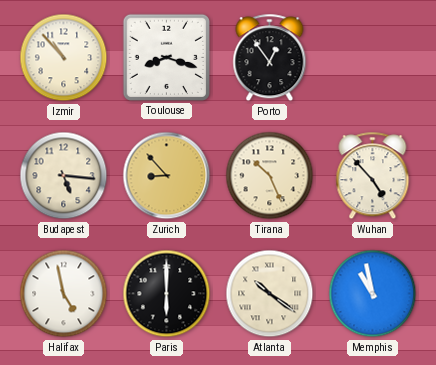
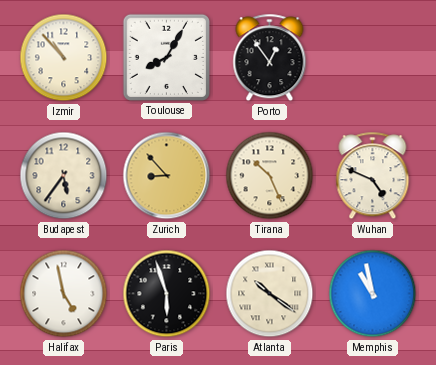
Toulouse: 8:18 -> 8:05 (166, 57)
Budapest: 5:16 -> 5:36 (64, 176)
Wuhan: 4:53 -> 4:49 (373, 176)
Paris: 6:00 -> 5:57 (167, 294)
